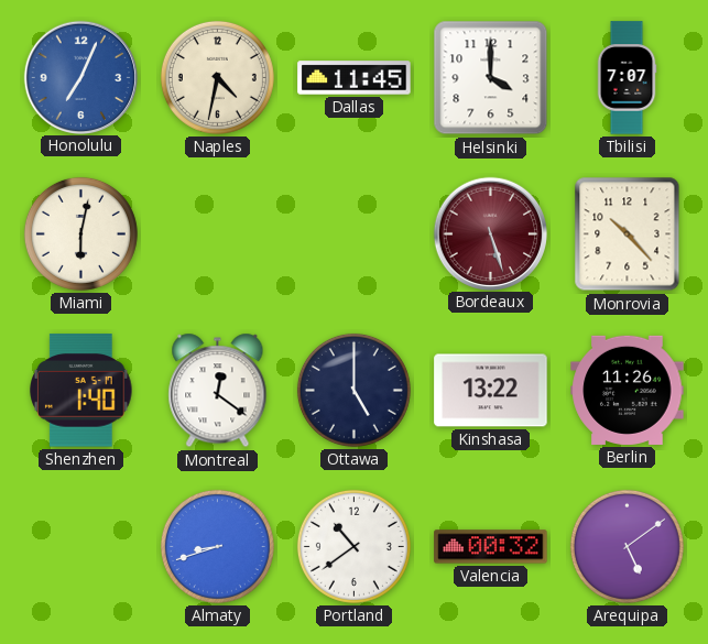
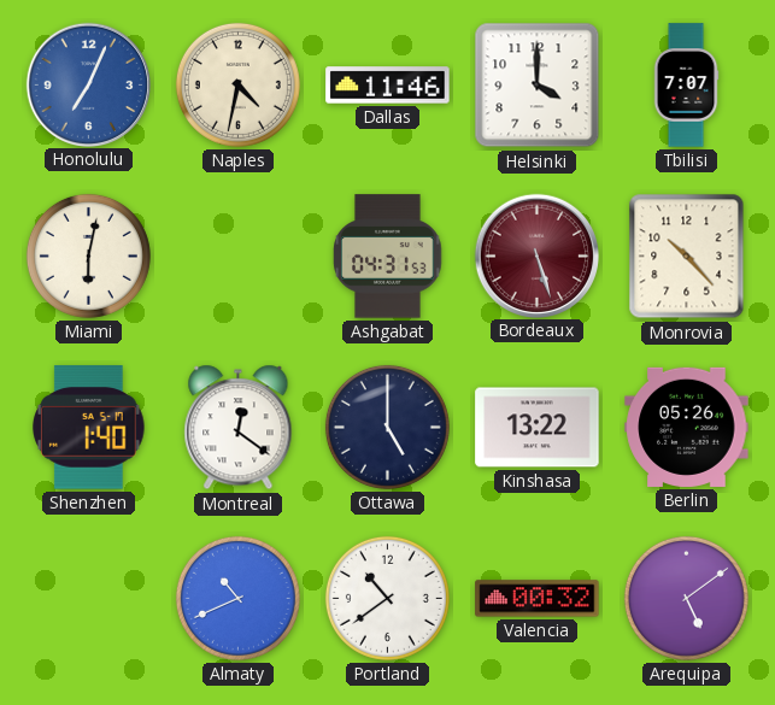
Dallas: 11:45 -> 11:46 (388, 86)
Ashgabat: none -> 04:31 (388, 257)
Berlin: 11:26 -> 05:26 (687, 427)
Almaty: 8:42 -> 10:41 (237, 598)
